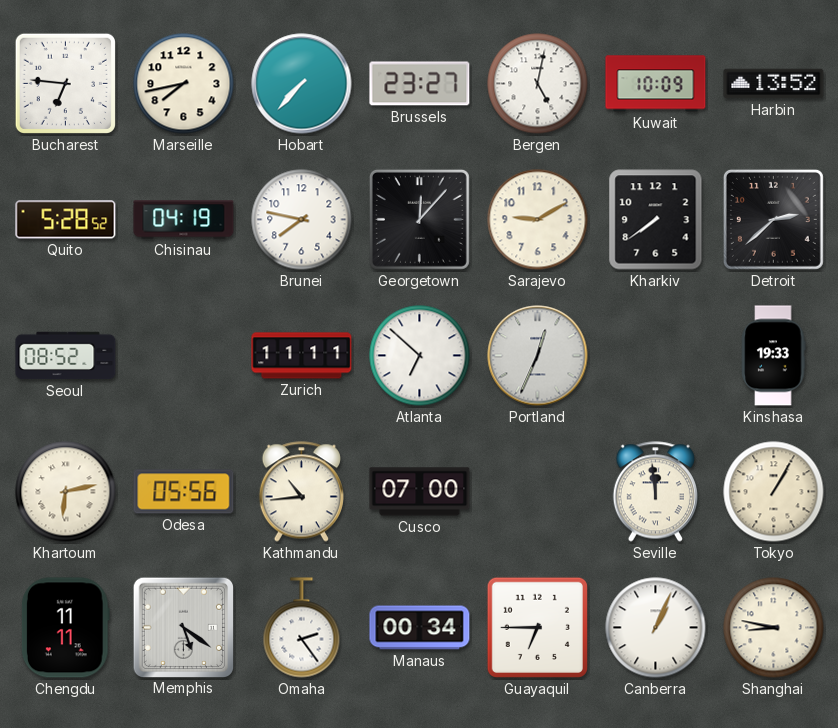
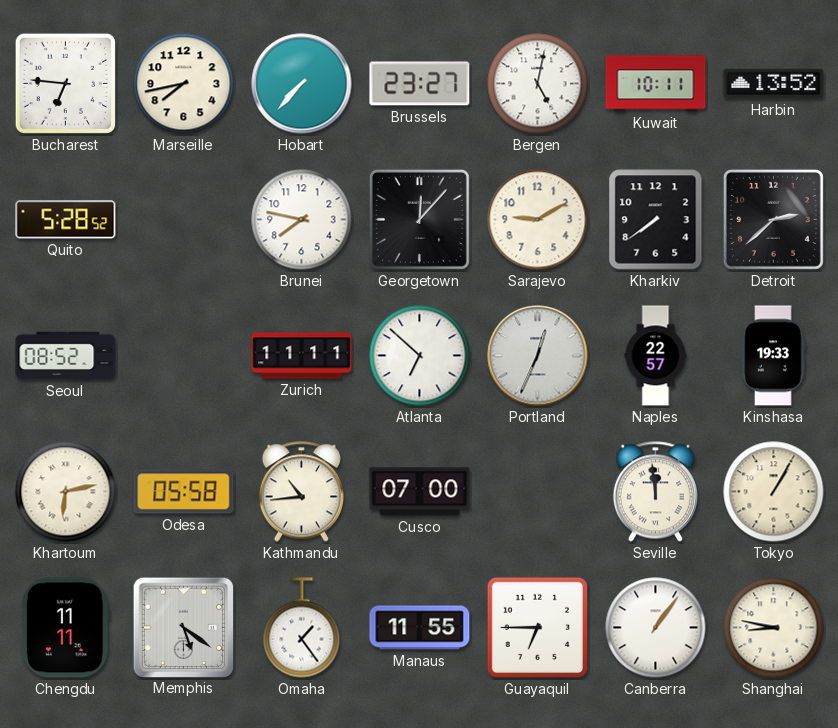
Kuwait: 10:09 -> 10:11 (656, 84)
Chisinau: 04:19 -> none (184, 220)
Naples: none -> 22:57 (656, 356)
Odesa: 05:56 -> 05:58 (184, 492)
Omaha: 2:24 -> 1:24 (302, 628)
Manaus: 00:34 -> 11:55 (420, 628)
Canberra: 1:04 -> 1:06 (656, 628)
